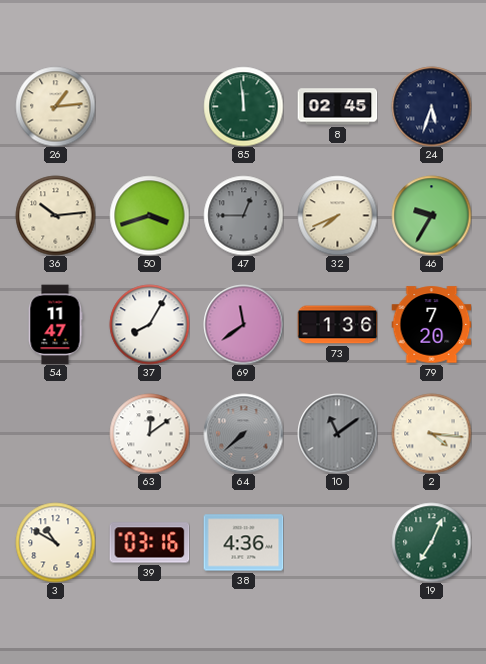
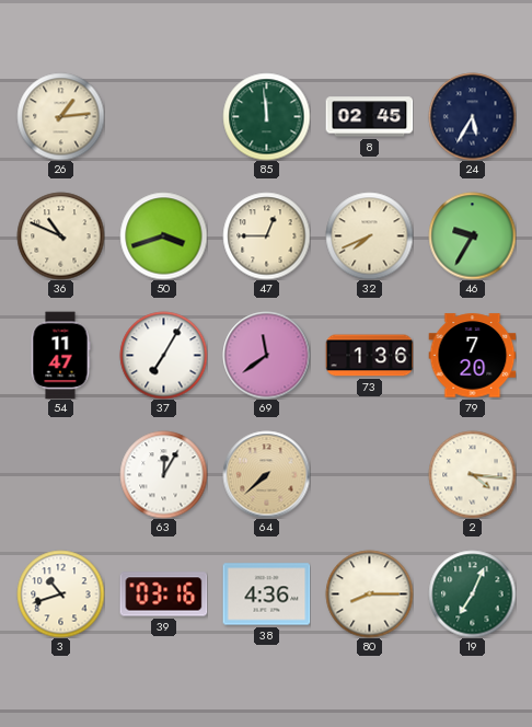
24: 5:33 -> 5:35 (472, 116)
36: 10:14 -> 10:49 (60, 235)
47 dial: grey -> cream (266, 235)
37: 8:05 -> 7:05 (163, 355)
63: 12:09 -> 12:05 (163, 474)
64 dial: grey -> champagne (266, 474)
10: 11:09 -> none (337, 433)
3: 10:50 -> 10:42 (60, 593)
80: none -> 8:15 (369, 593)
